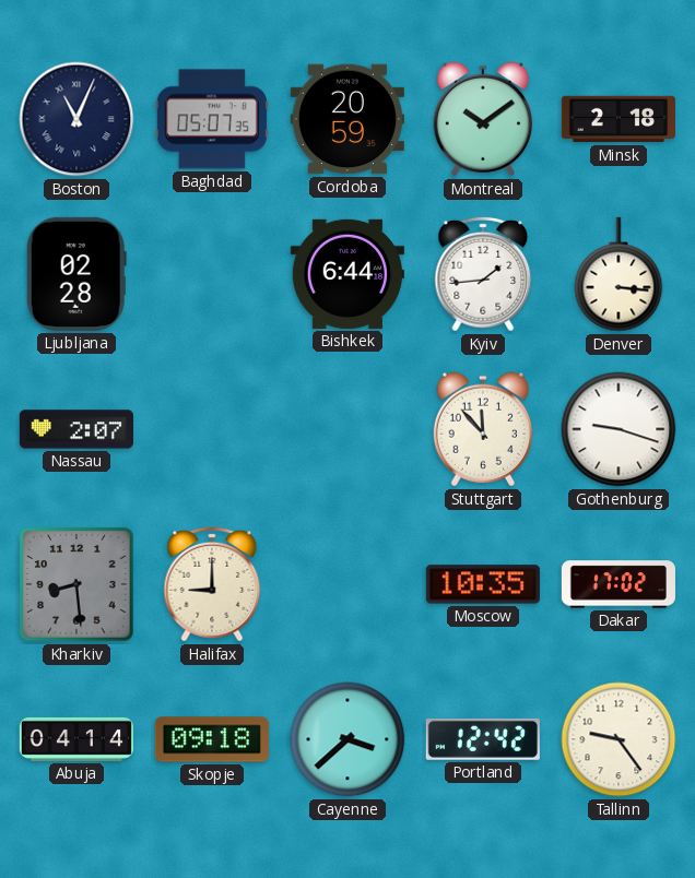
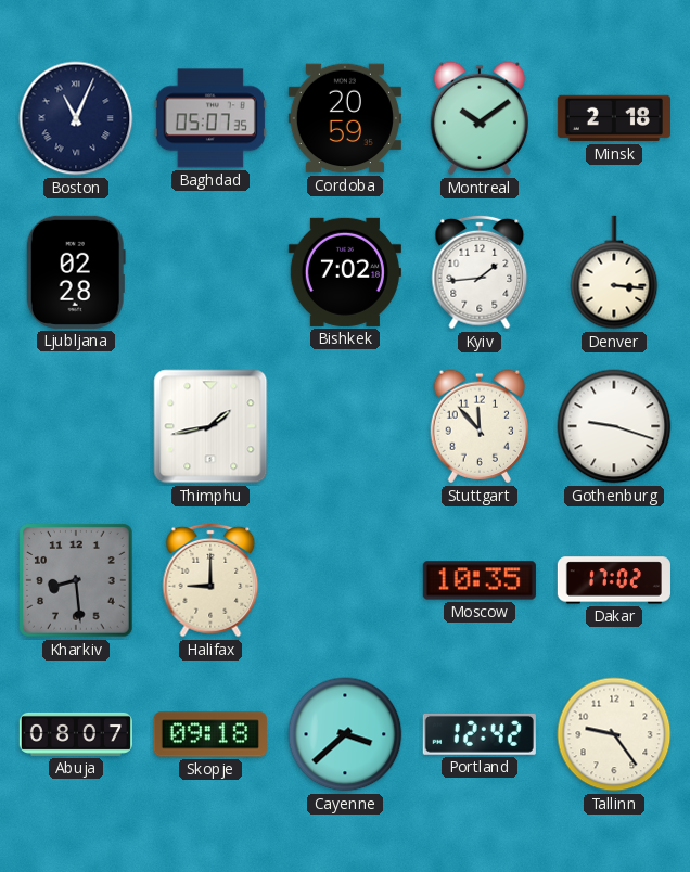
Bishkek: 6:44 -> 7:02 (345, 272)
Nassau: 2:07 -> none (76, 429)
Thimphu: none -> 1:43 (210, 426)
Abuja: 04:14 -> 08:07 (76, 734)
